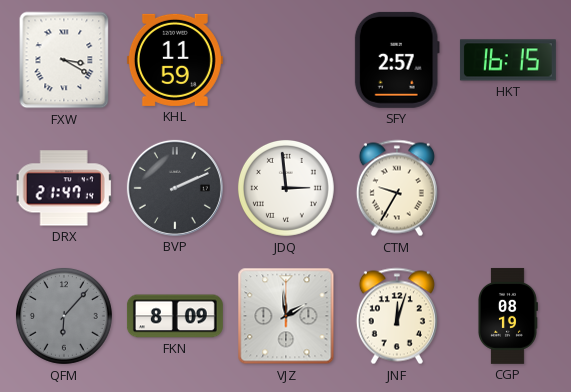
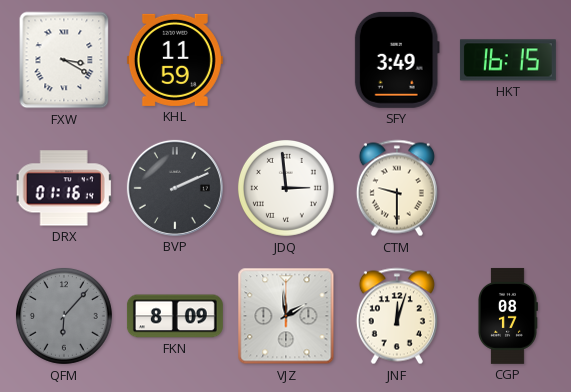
SFY: 2:57 -> 3:49 (397, 60)
DRX: 21:47 -> 01:16 (64, 188)
CTM: 9:35 -> 9:30 (397, 188)
CGP: 08:19 -> 08:17 (507, 316)
